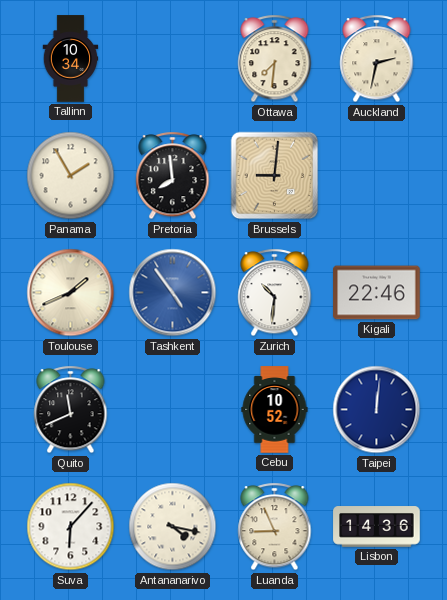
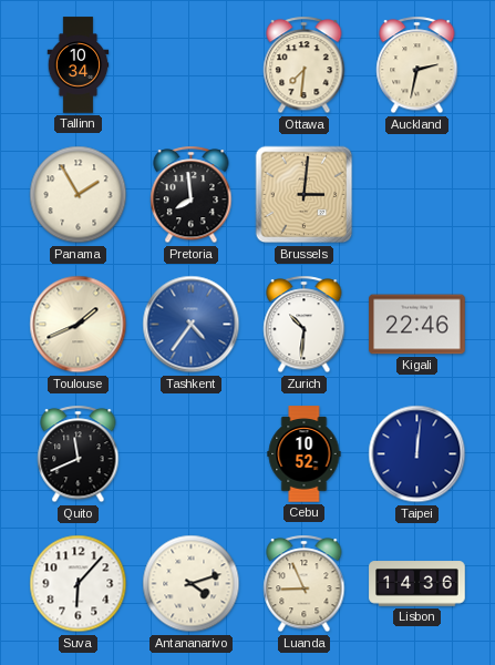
Brussels: 9:01 -> 3:01 (305, 195)
Tashkent: 4:54 -> 4:36 (192, 325)
Antananarivo: 4:17 -> 4:12 (192, 584)
